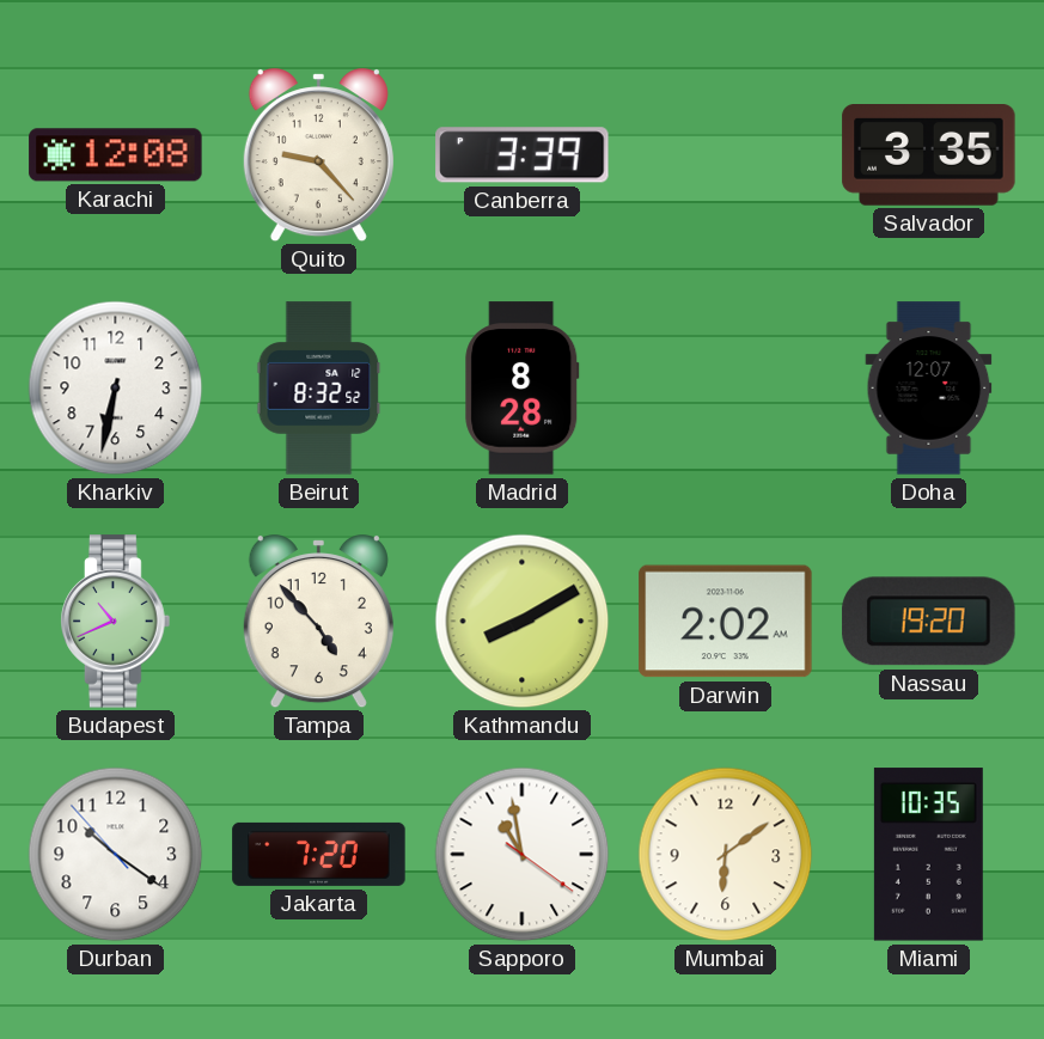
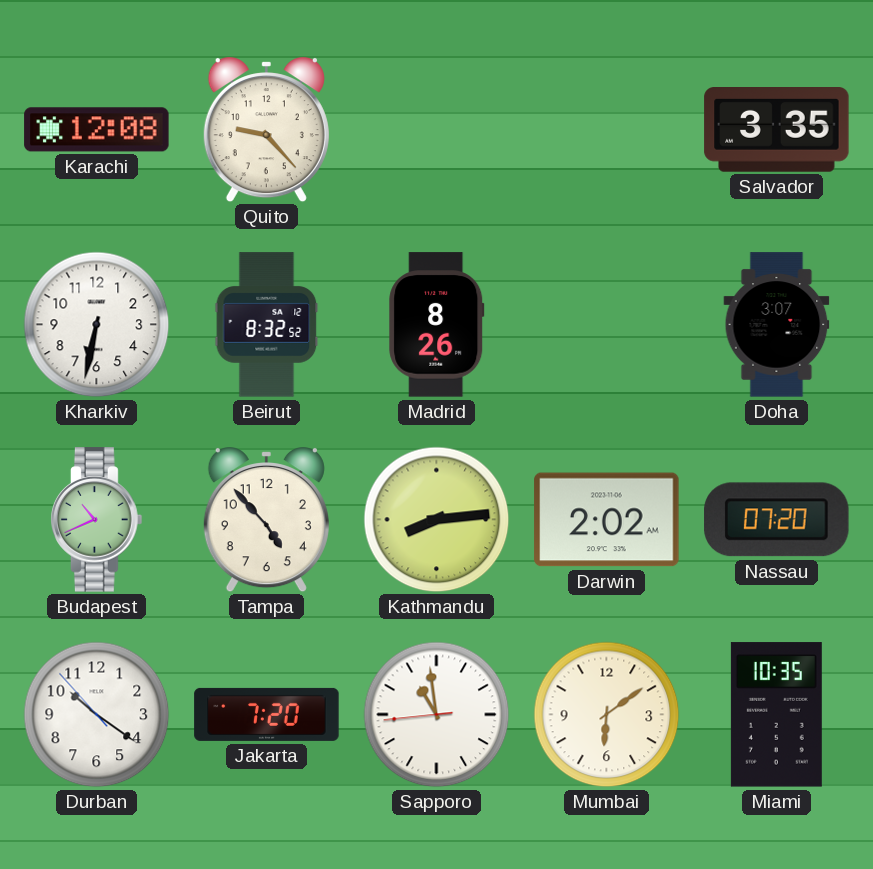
Canberra: 3:39 -> none (523, 155)
Madrid: 8:28 -> 8:26 (437, 325)
Doha: 12:07 -> 3:07 (777, 325)
Kathmandu: 8:10 -> 8:14 (437, 520)
Nassau: 19:20 -> 07:20 (777, 520)
Sapporo: 10:58:21 -> 10:58:44 (437, 715)
